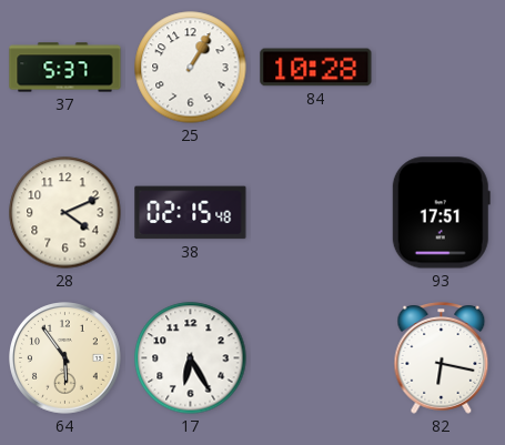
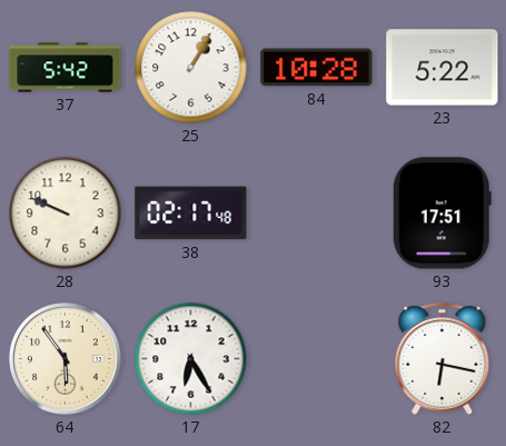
37: 5:37 -> 5:42 (66, 68)
23: none -> 5:22 (443, 68)
28: 4:11 -> 9:49 (66, 214)
38: 02:15 -> 02:17 (191, 214)
